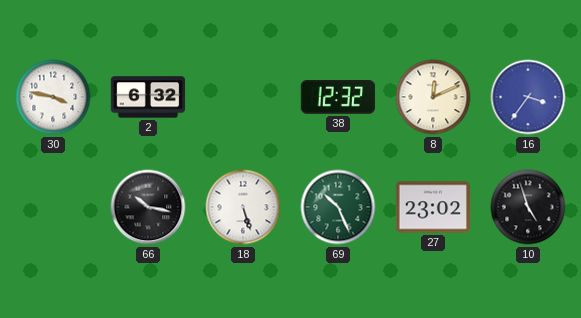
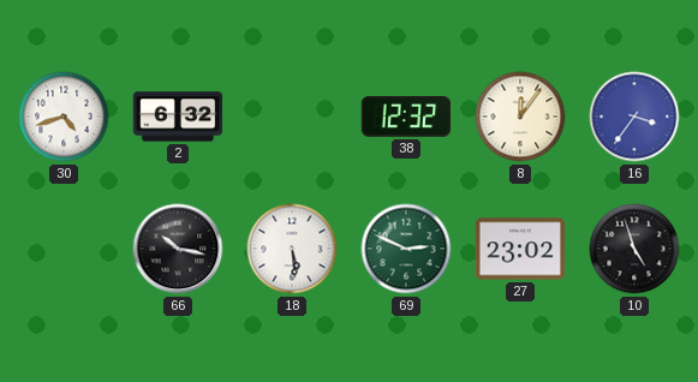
30: 3:47 -> 4:42 (64, 117)
8: 12:11 -> 12:06 (520, 117)
18: 5:27 -> 5:29 (292, 249)
69: 10:26 -> 2:49 (406, 249)
